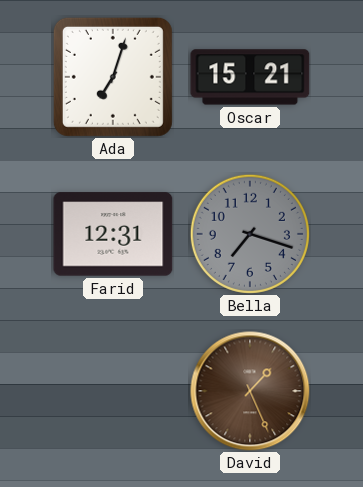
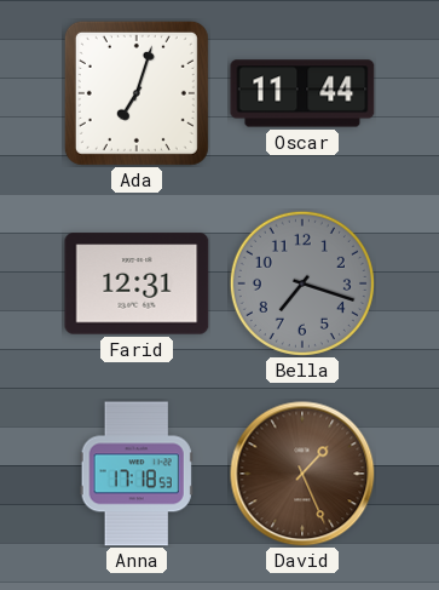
Oscar: 15:21 -> 11:44 (302, 93)
Anna: none -> 17:18 (137, 474)
